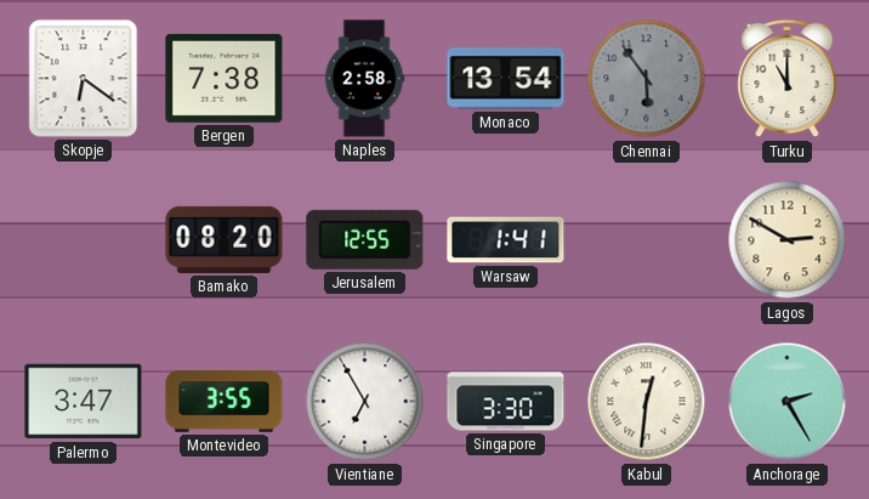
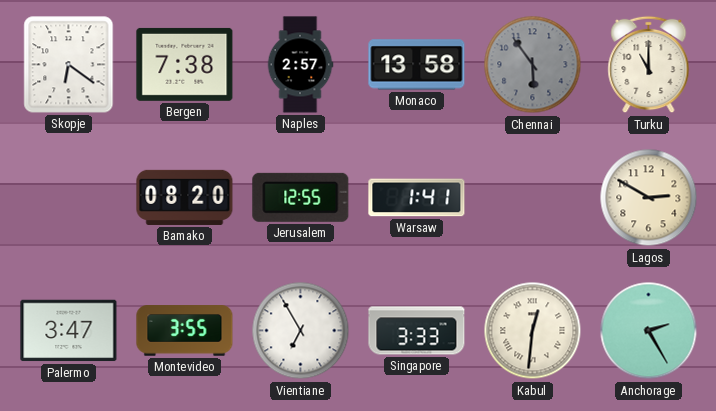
Naples: 2:58 -> 2:57 (300, 65)
Monaco: 13:54 -> 13:58 (417, 65)
Singapore: 3:30 -> 3:33 (417, 331)
